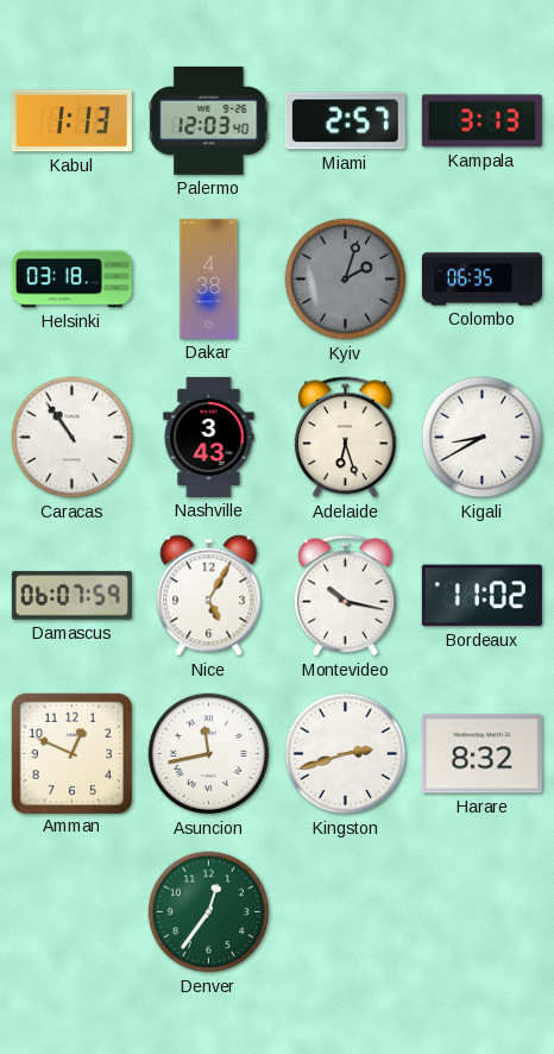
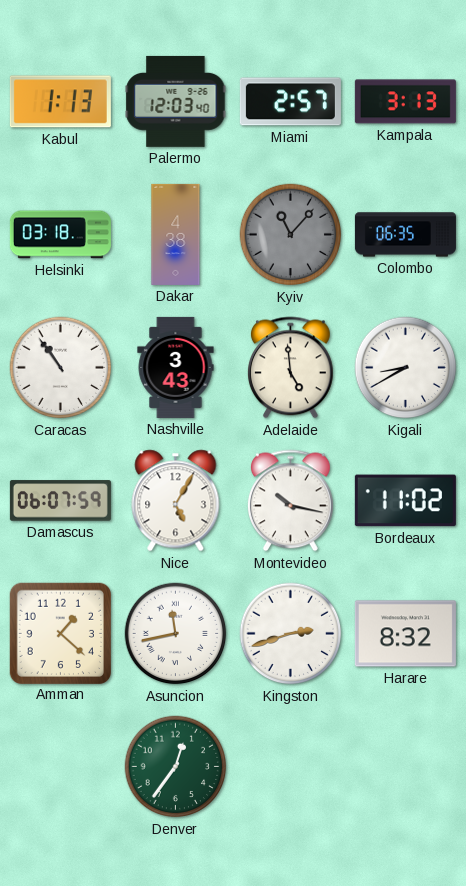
Kyiv: 2:03 -> 11:07 (291, 235)
Adelaide: 6:27 -> 4:59 (291, 368)
Amman: 12:49 -> 1:22 (60, 633)
